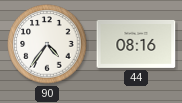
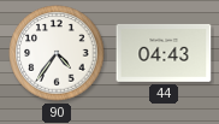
44: 08:16 -> 04:43 (164, 53)
